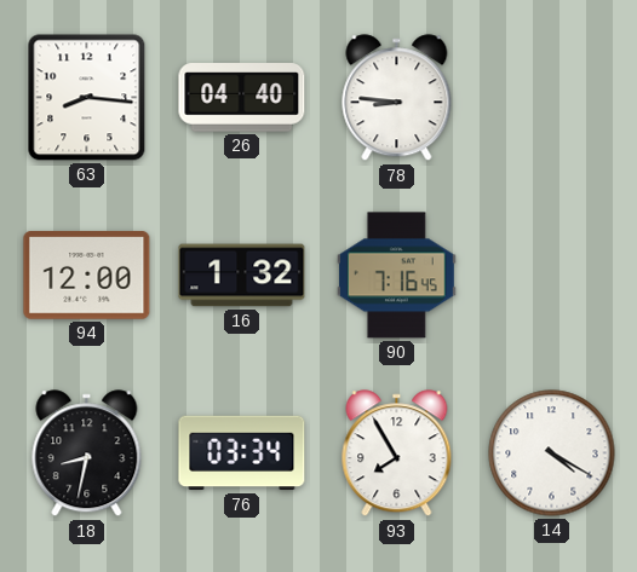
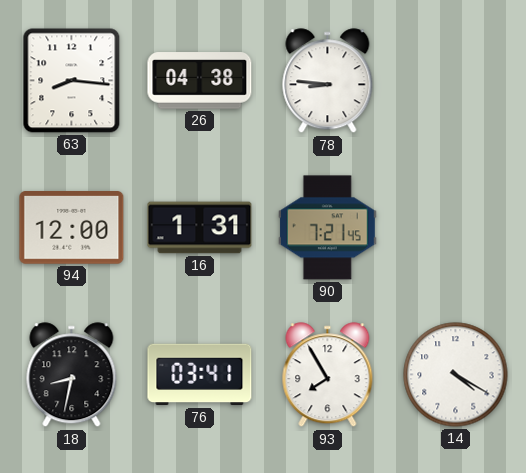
26: 04:40 -> 04:38 (200, 81)
16: 1:32 -> 1:31 (200, 228)
90: 7:16 -> 7:21 (327, 228)
76: 03:34 -> 03:41 (200, 375)
